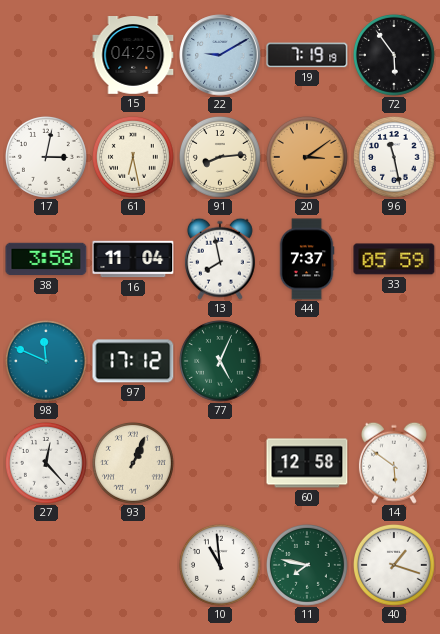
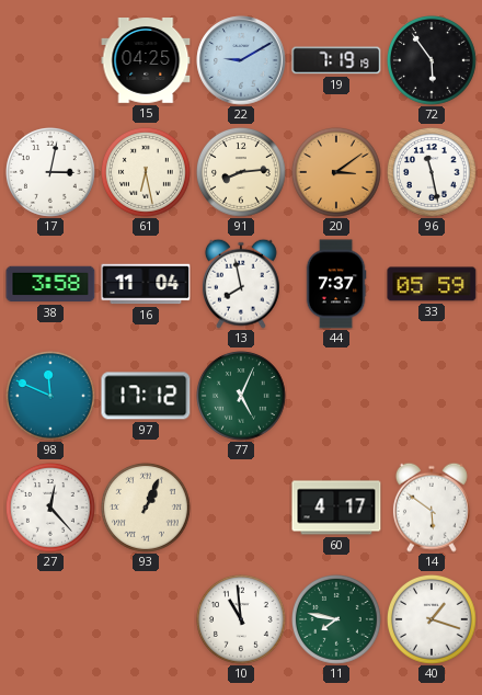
60: 12:58 -> 4:17 (336, 508)
